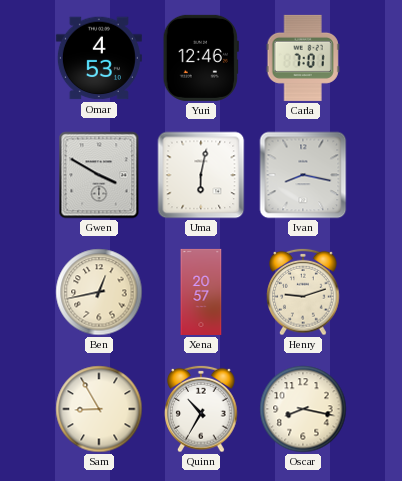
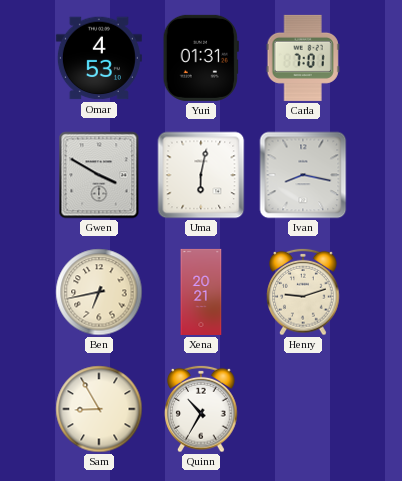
Yuri: 12:46 -> 01:31 (201, 58)
Ben: 12:43 -> 6:43 (99, 292)
Xena: 20:57 -> 20:21 (201, 292)
Oscar: 8:17 -> none (303, 409)
